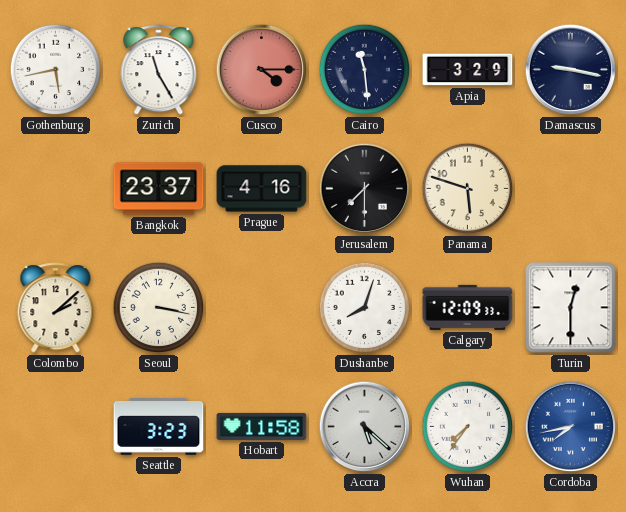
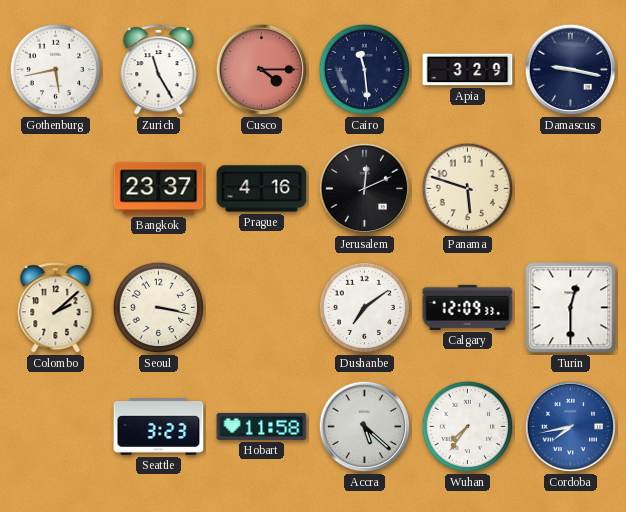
Jerusalem: 7:30 -> 12:11 (365, 189)
Dushanbe: 8:03 -> 7:09 (365, 308)
